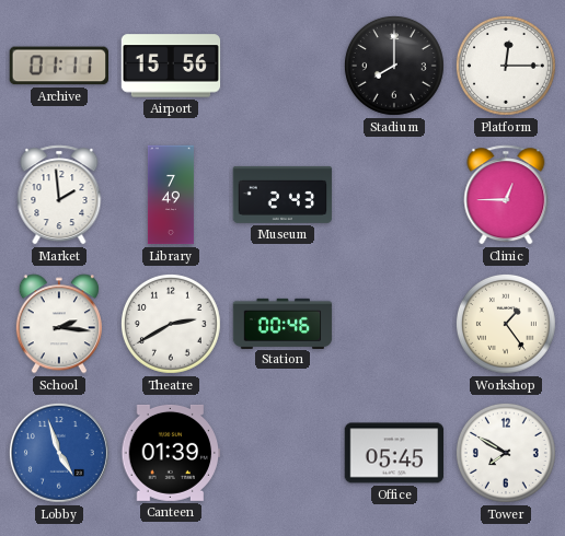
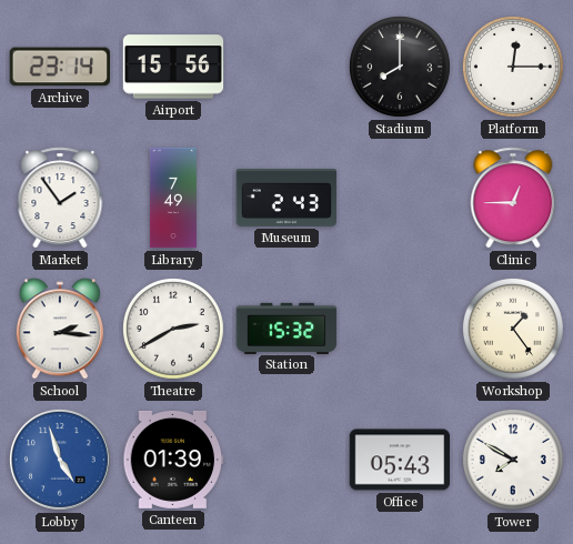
Archive: 01:11 -> 23:14 (59, 67)
Market: 1:59 -> 1:54 (60, 198)
Station: 00:46 -> 15:32 (286, 328)
Office: 05:45 -> 05:43 (400, 460)
